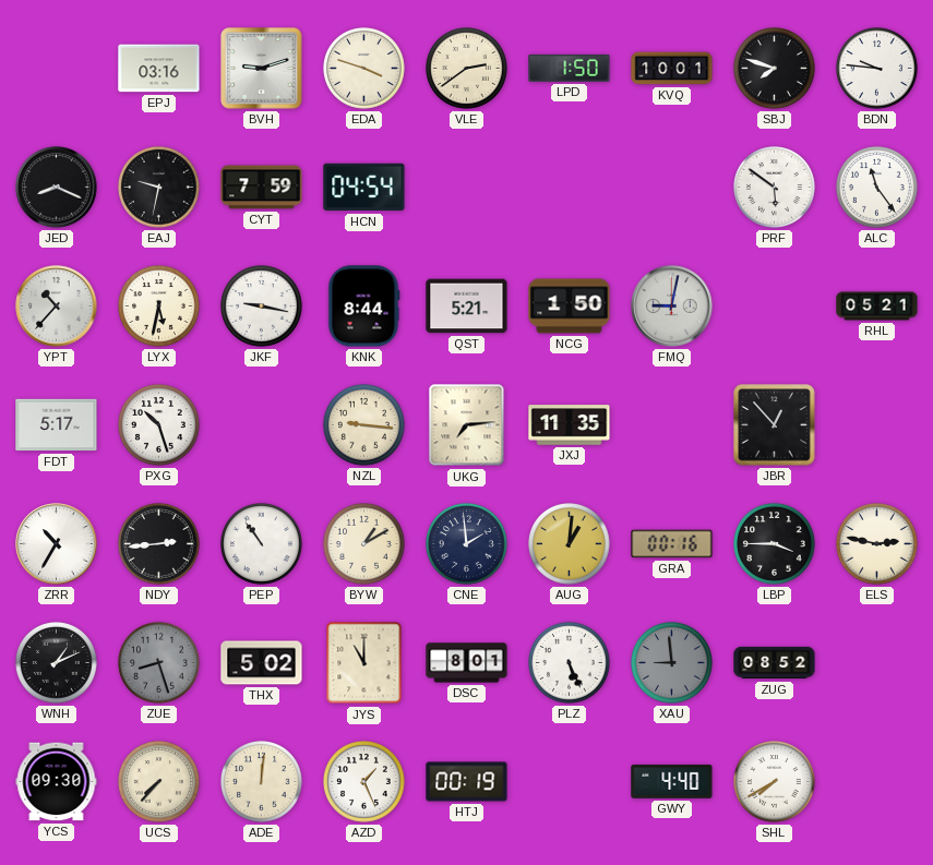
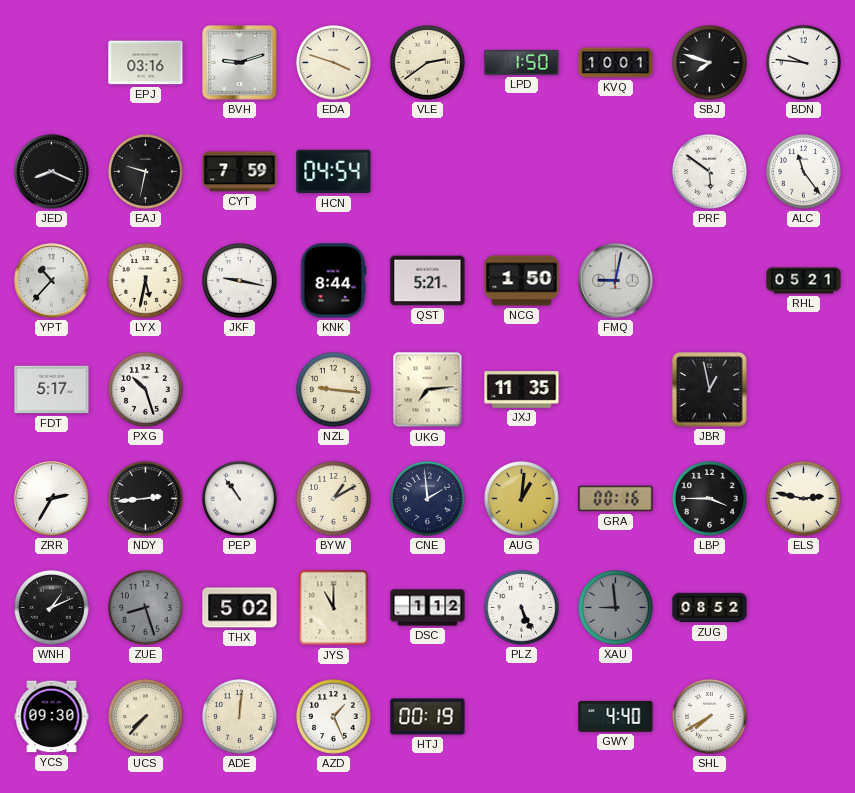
JBR: 12:53 -> 12:58 (710, 390)
ZRR: 10:35 -> 2:35 (52, 499)
DSC: 8:01 -> 1:12 (428, 608)
